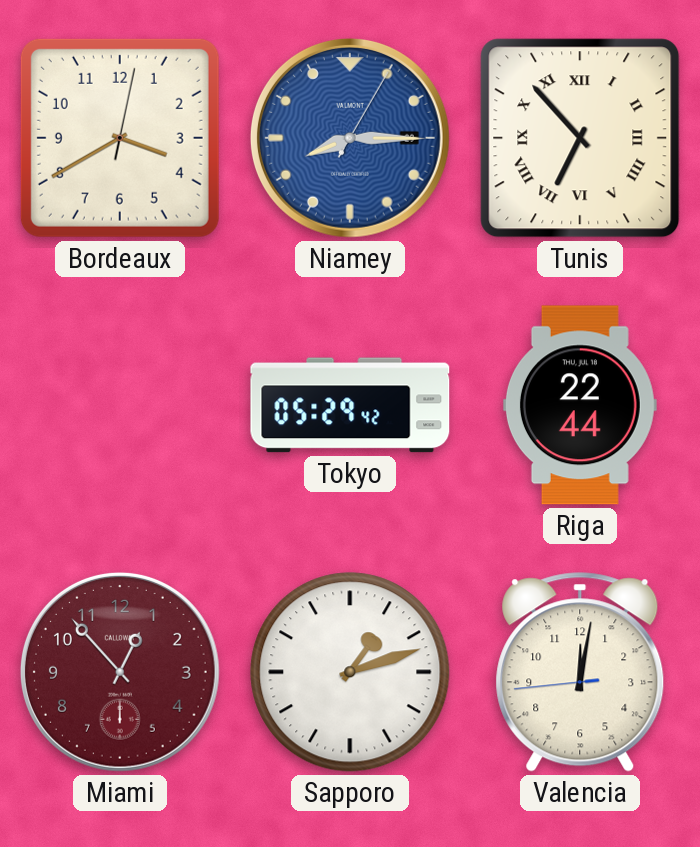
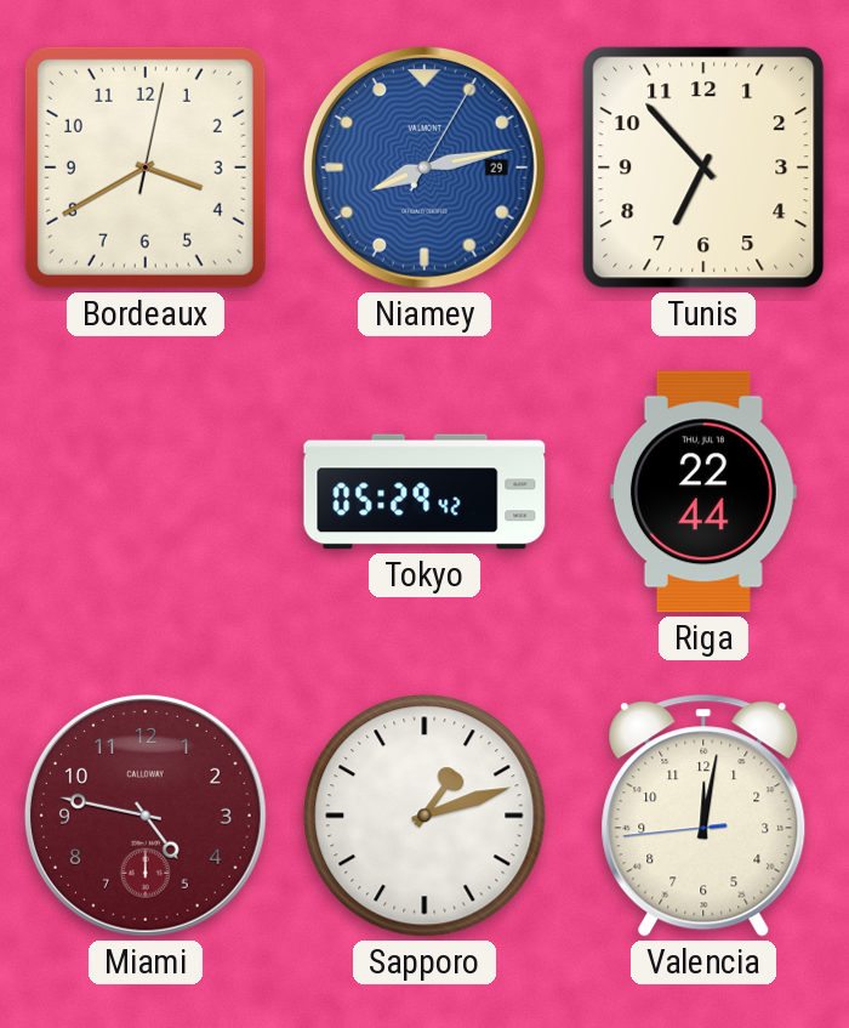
Niamey: 8:15 -> 8:13 (424, 167)
Tunis numerals: Roman -> Arabic (703, 167)
Miami: 12:53 -> 4:47 (146, 816)
